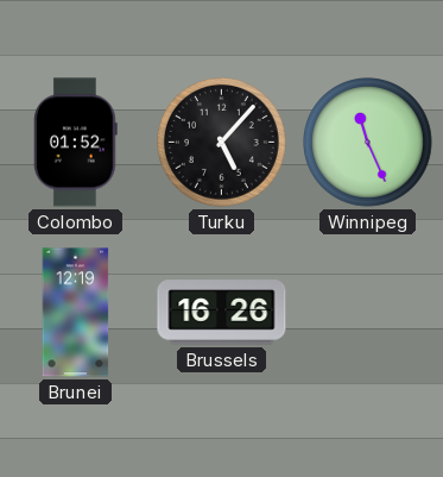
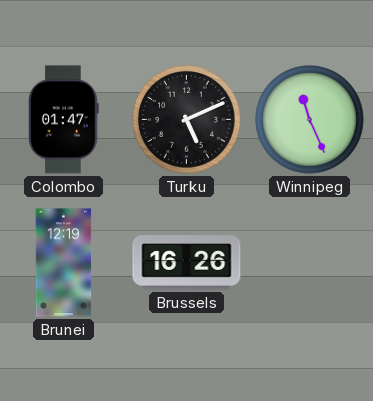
Colombo: 01:52 -> 01:47 (64, 120)
Turku: 5:07 -> 5:11 (187, 120)
